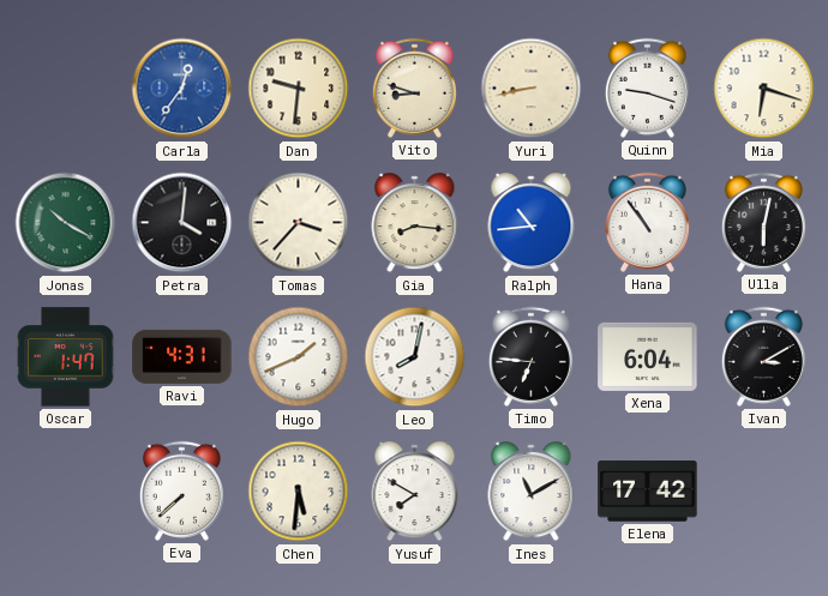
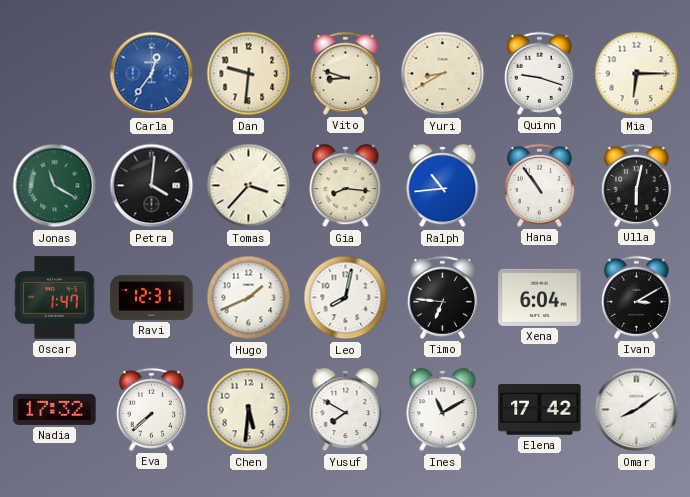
Yuri: 8:43 -> 8:40 (443, 74)
Mia: 6:18 -> 6:15 (637, 74)
Jonas: 10:20 -> 11:20 (55, 186)
Ravi: 4:31 -> 12:31 (152, 297)
Nadia: none -> 17:32 (55, 409)
Omar: none -> 8:09 (637, 410)
